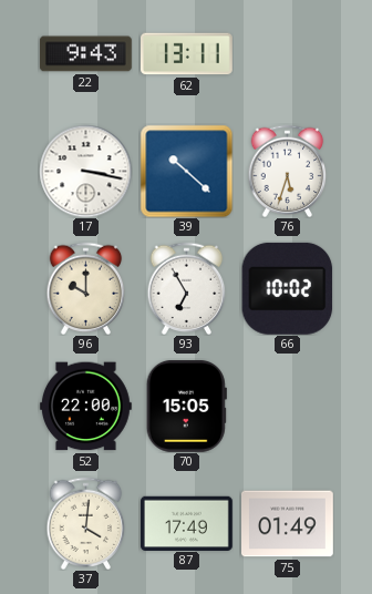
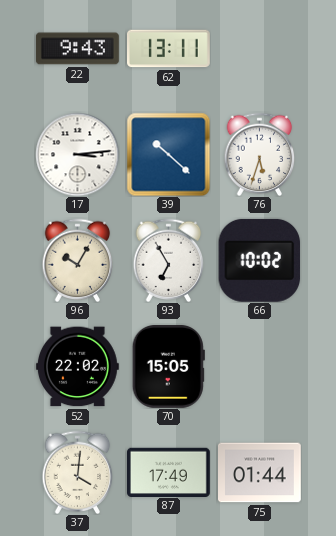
17: 3:17 -> 3:14 (77, 154)
96: 10:00 -> 10:05 (78, 260)
52: 22:00 -> 22:02 (77, 367)
75: 01:49 -> 01:44 (260, 473)
